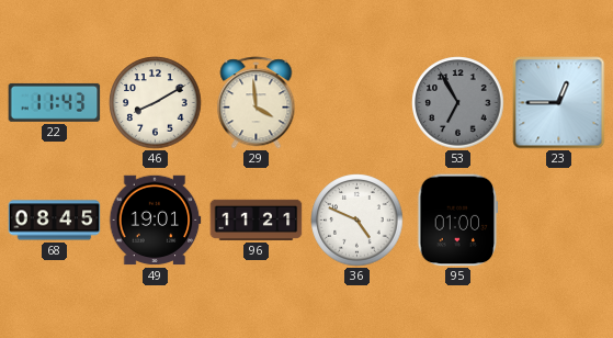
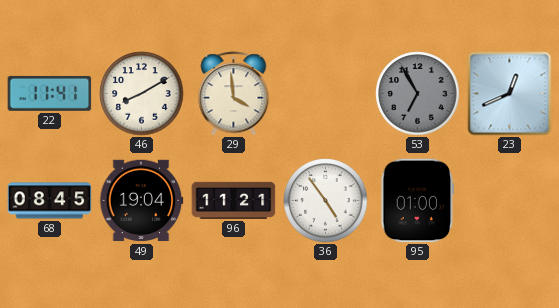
22: 11:43 -> 11:41 (50, 93)
23: 12:45 -> 12:41 (510, 94)
49: 19:01 -> 19:04 (142, 201)
36: 4:49 -> 4:54 (326, 201)
